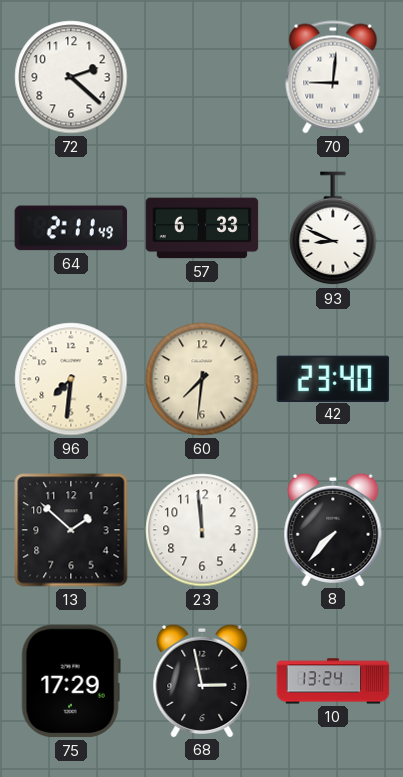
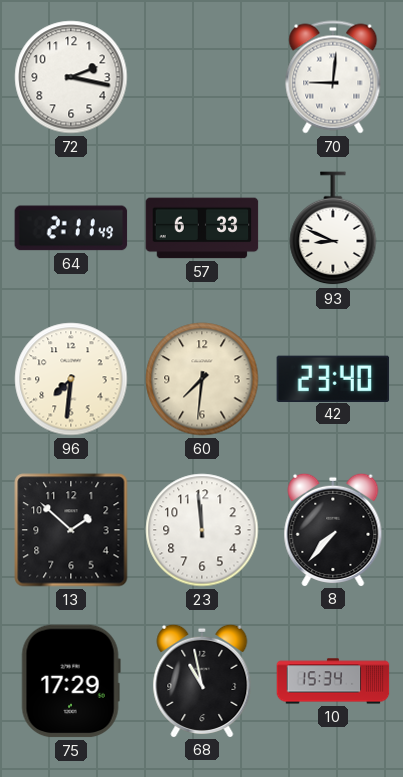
72: 2:22 -> 2:17 (71, 77)
68: 2:58 -> 10:58 (202, 680)
10: 13:24 -> 15:34 (333, 681)
